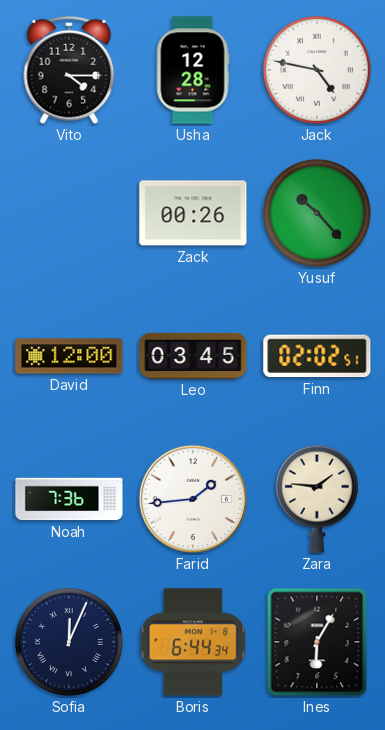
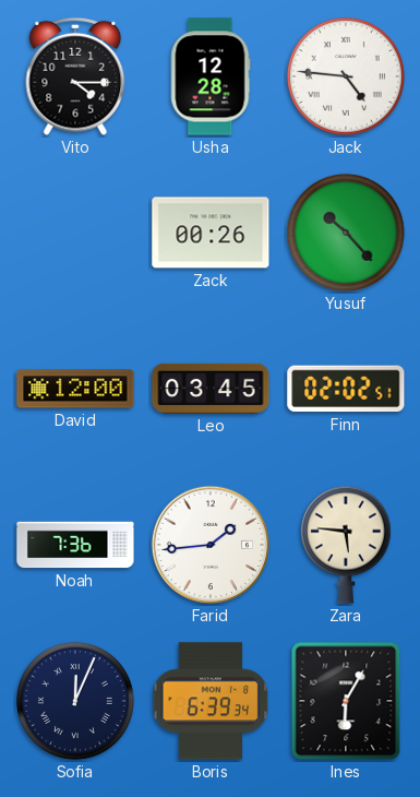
Jack: 4:47 -> 4:46 (346, 76)
Zara: 1:46 -> 5:46 (346, 545)
Boris: 6:44 -> 6:39 (211, 701)
